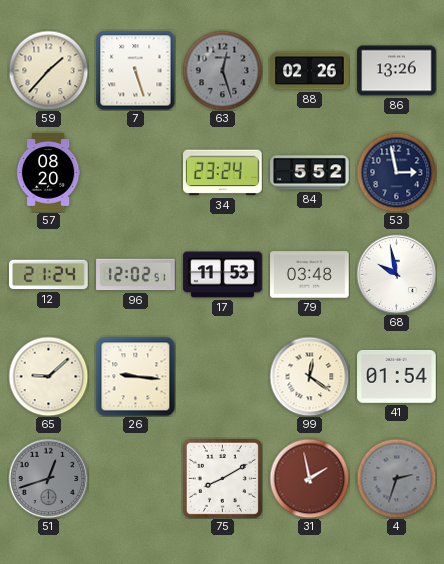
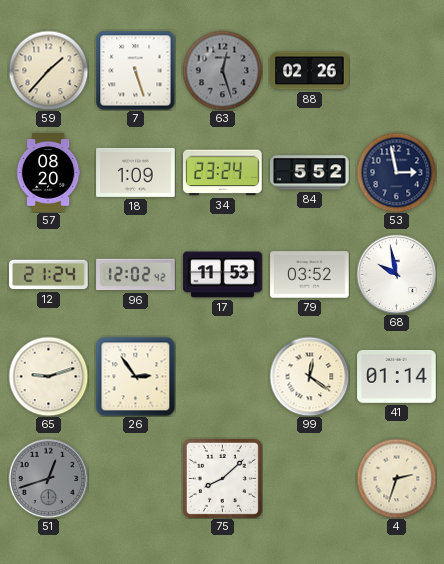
86: 13:26 -> none (397, 71)
18: none -> 1:09 (136, 172)
96: 12:02:51 -> 12:02:42 (136, 275)
79: 03:48 -> 03:52 (310, 275)
65: 9:08 -> 9:12 (48, 376)
26: 9:16 -> 2:54 (135, 376)
41: 01:54 -> 01:14 (397, 376)
75: 8:10 -> 8:08 (222, 478)
31: 1:58 -> none (309, 478)
4 dial: grey -> cream (396, 478)
